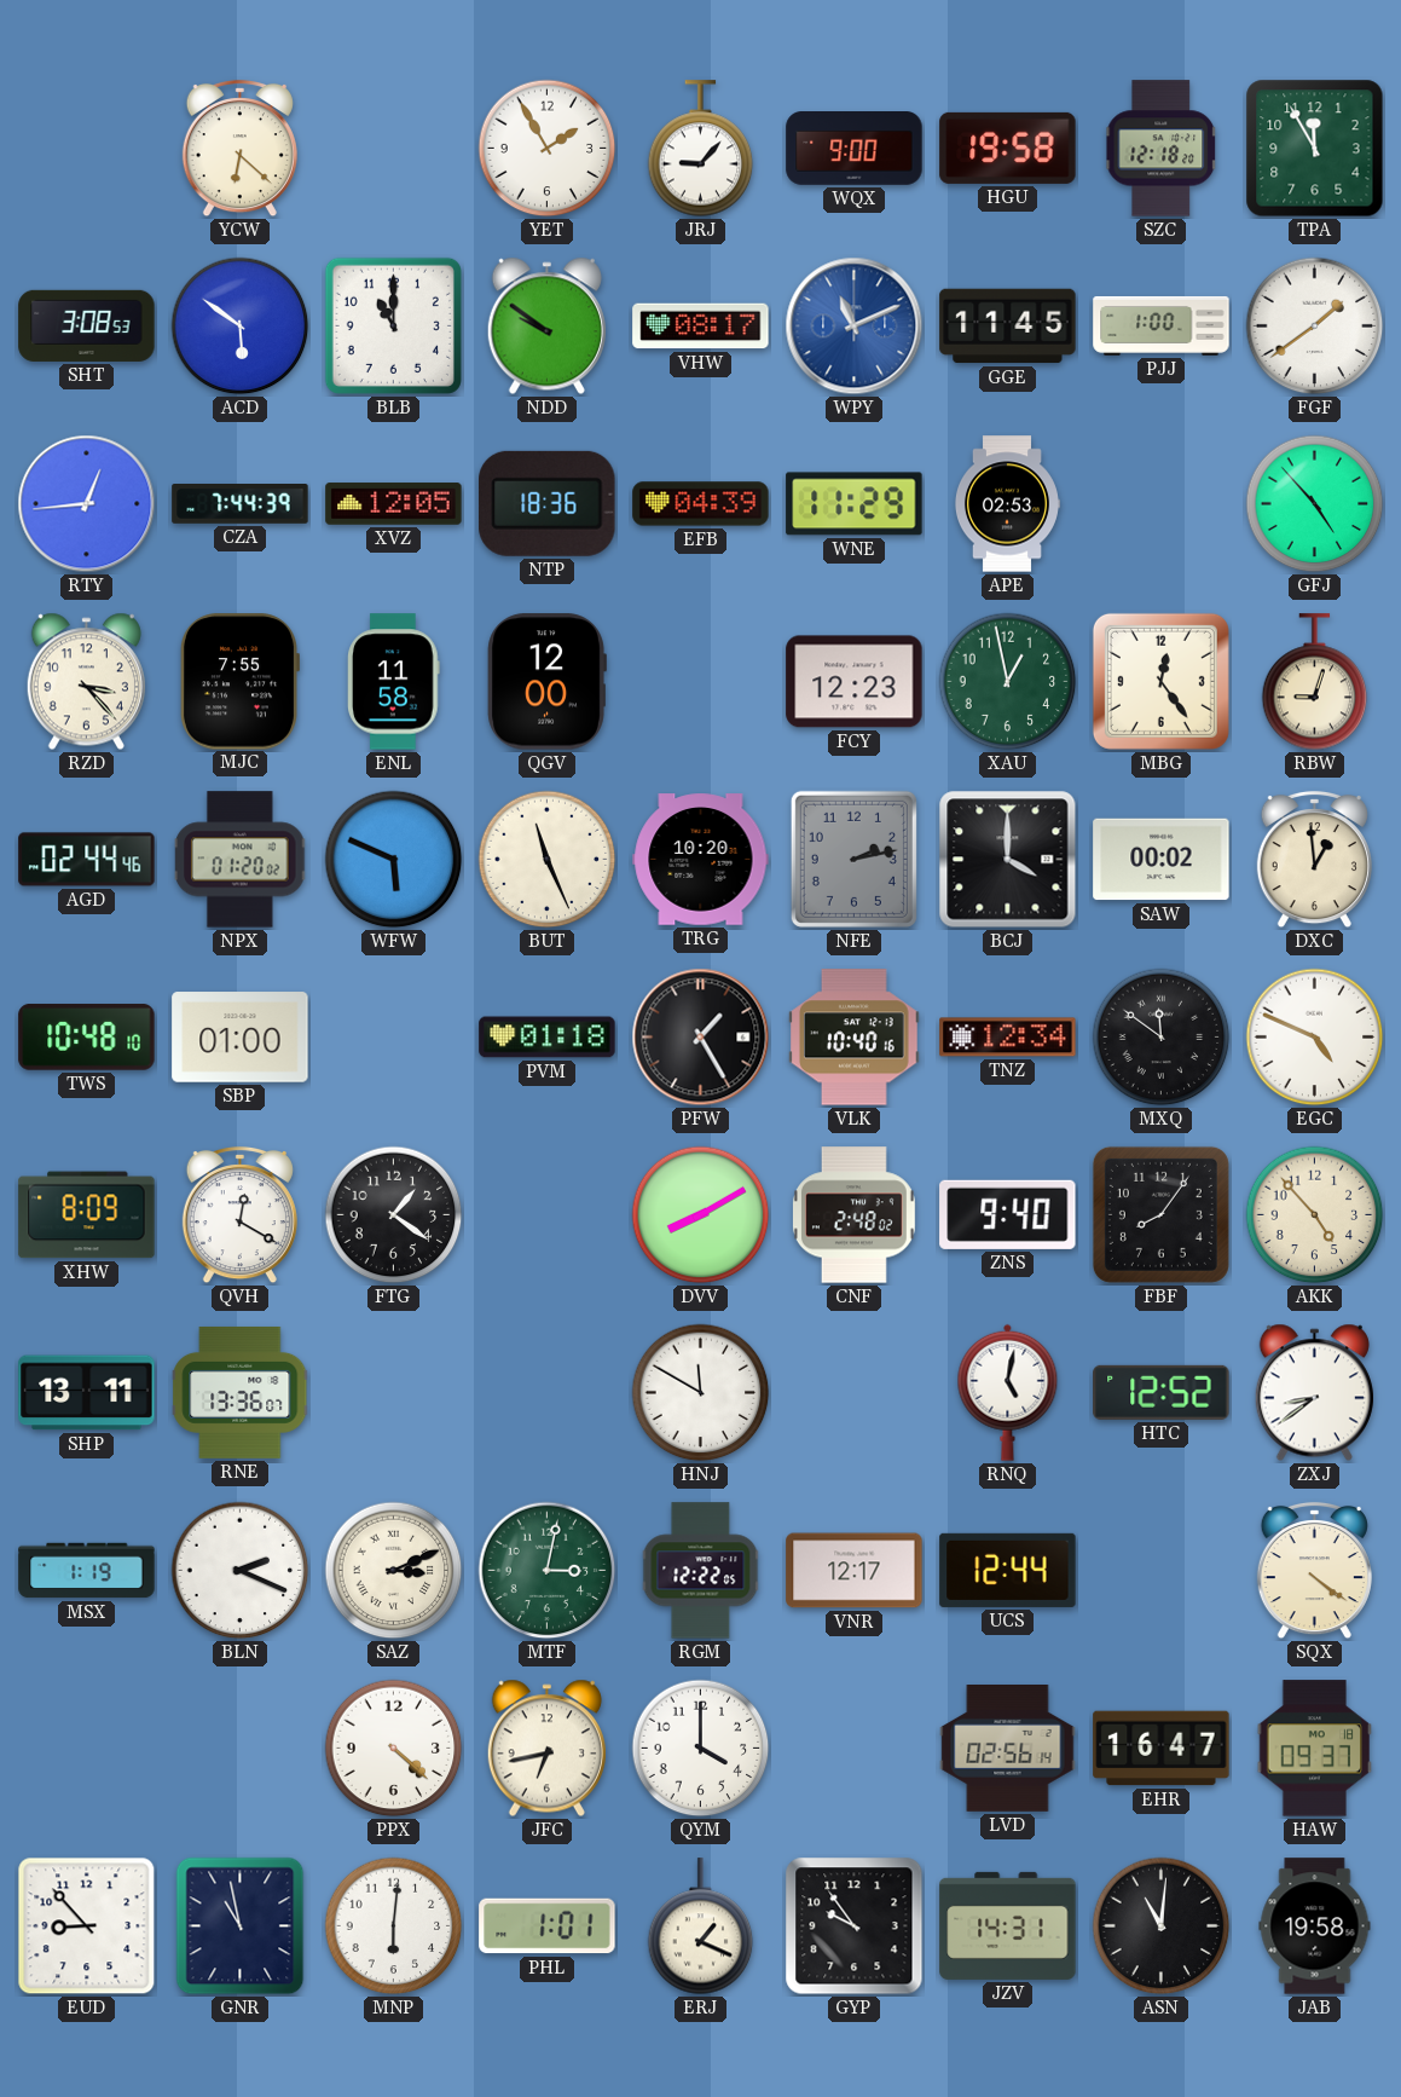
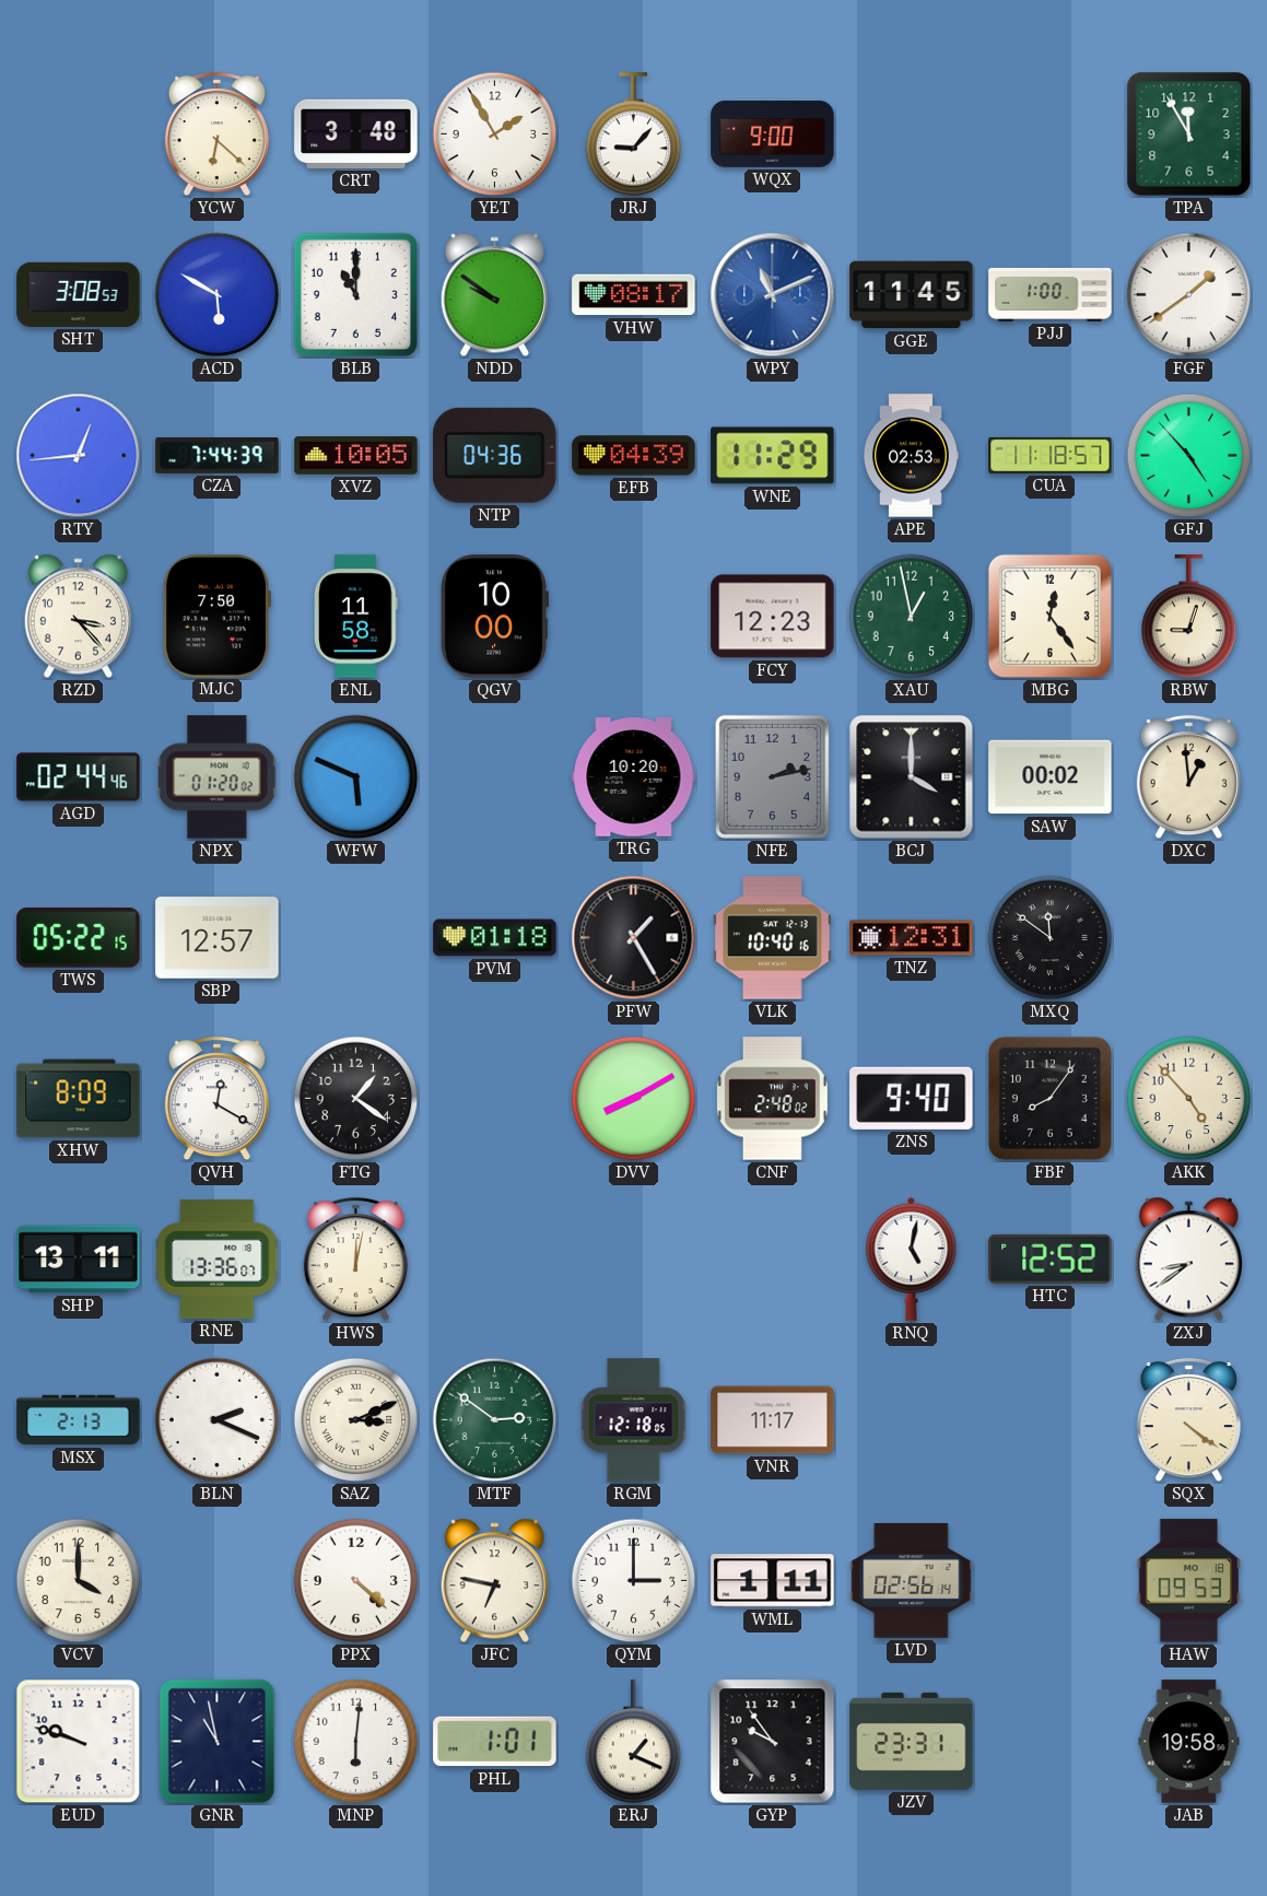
CRT: none -> 3:48 (356, 133)
HGU: 19:58 -> none (1008, 148)
SZC: 12:18 -> none (1162, 149)
ACD: 5:51 -> 5:50 (218, 295)
XVZ: 12:05 -> 10:05 (356, 456)
NTP: 18:36 -> 04:36 (495, 455)
CUA: none -> 11:18 (1051, 455)
MJC: 7:55 -> 7:50 (215, 617)
QGV: 12:00 -> 10:00 (494, 617)
BUT: 11:26 -> none (548, 860)
TWS: 10:48 -> 05:22 (79, 938)
SBP: 01:00 -> 12:57 (218, 938)
TNZ: 12:34 -> 12:31 (912, 938)
EGC: 4:49 -> none (1315, 1038)
HWS: none -> 12:02 (355, 1260)
HNJ: 11:50 -> none (701, 1393)
MSX: 1:19 -> 2:13 (79, 1420)
MTF: 3:02 -> 2:51 (495, 1420)
RGM: 12:22 -> 12:18 (634, 1420)
VNR: 12:17 -> 11:17 (773, 1420)
UCS: 12:44 -> none (1008, 1570)
VCV: none -> 4:00 (79, 1581)
JFC: 6:43 -> 6:47 (494, 1581)
QYM: 4:00 -> 3:00 (634, 1581)
WML: none -> 1:11 (773, 1581)
EHR: 16:47 -> none (1162, 1749)
HAW: 09:37 -> 09:53 (1189, 1581)
EUD: 8:53 -> 9:48 (79, 1742)
JZV: 14:31 -> 23:31 (912, 1741)
ASN: 11:01 -> none (1162, 1926)
